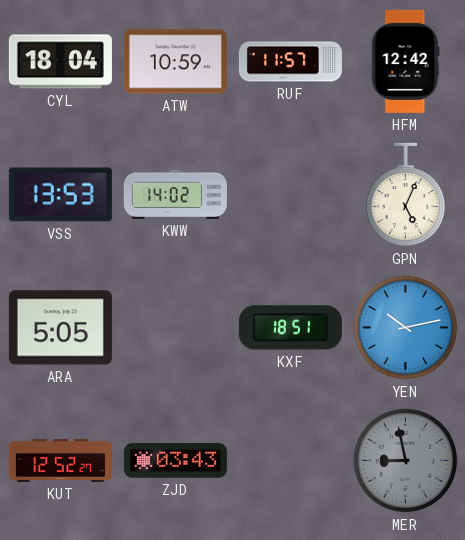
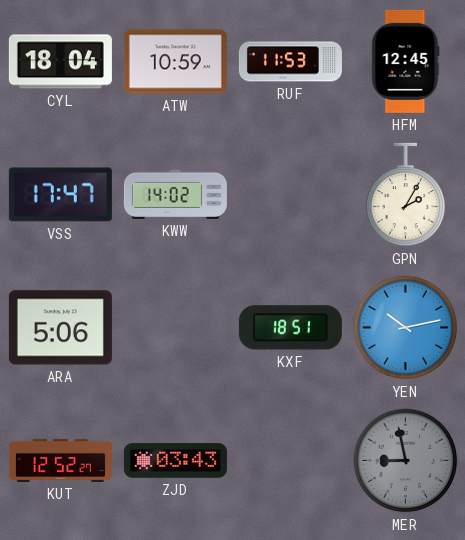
RUF: 11:57 -> 11:53 (290, 62)
HFM: 12:42 -> 12:45 (406, 61)
VSS: 13:53 -> 17:47 (60, 195)
GPN: 5:04 -> 2:05 (406, 195)
ARA: 5:05 -> 5:06 (60, 328)
